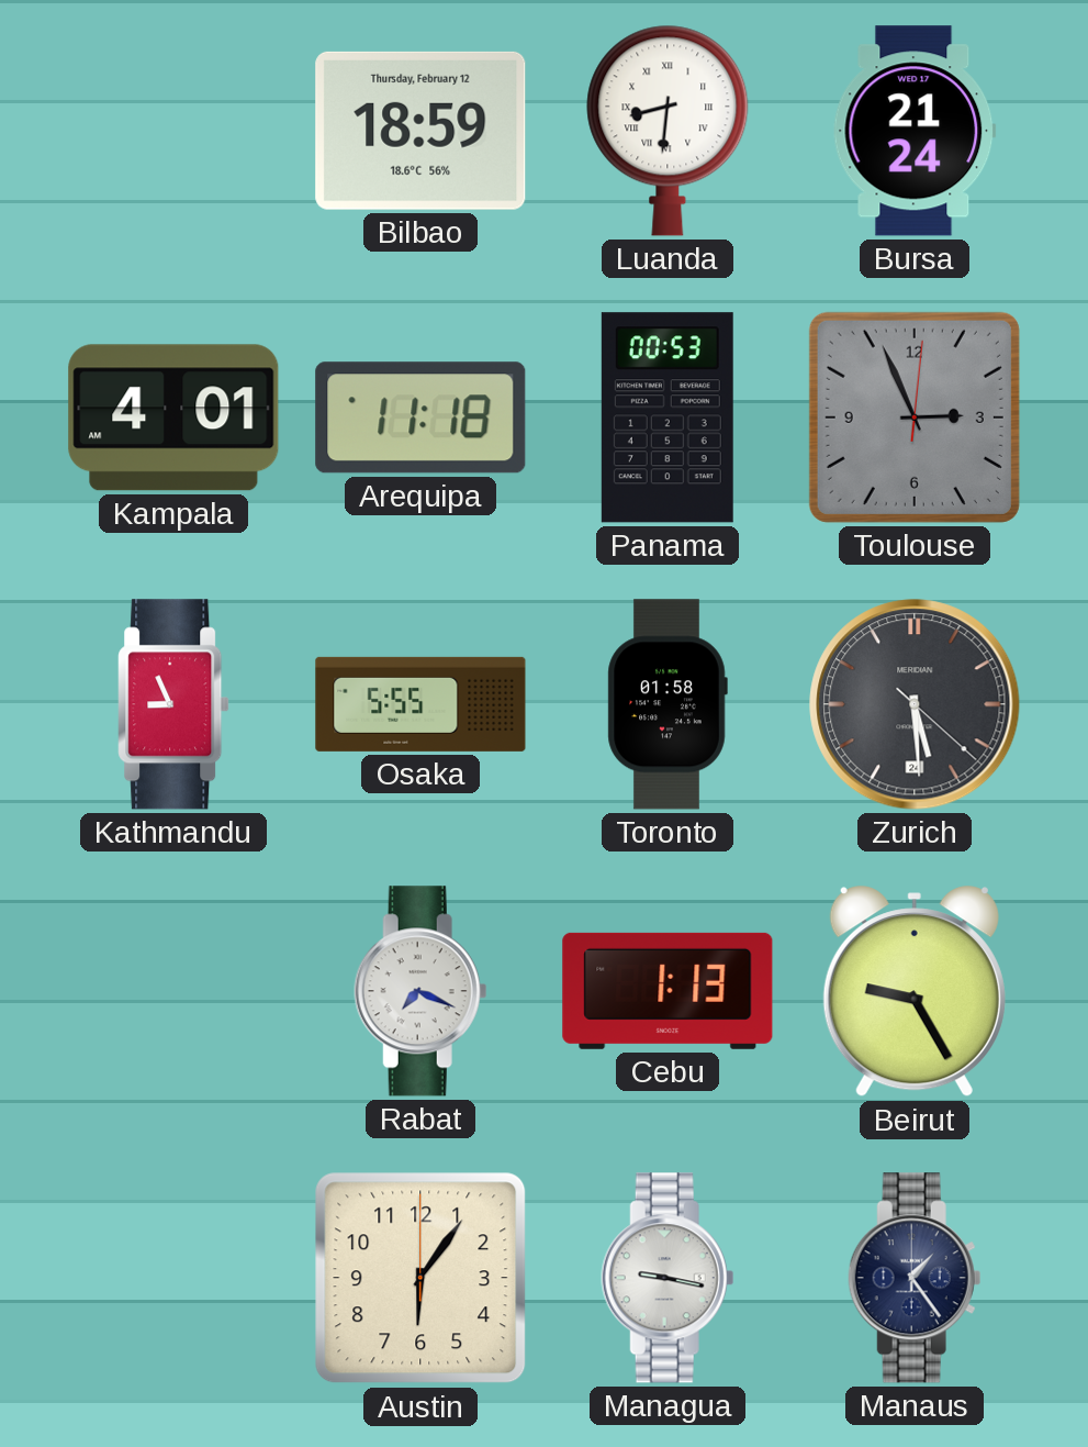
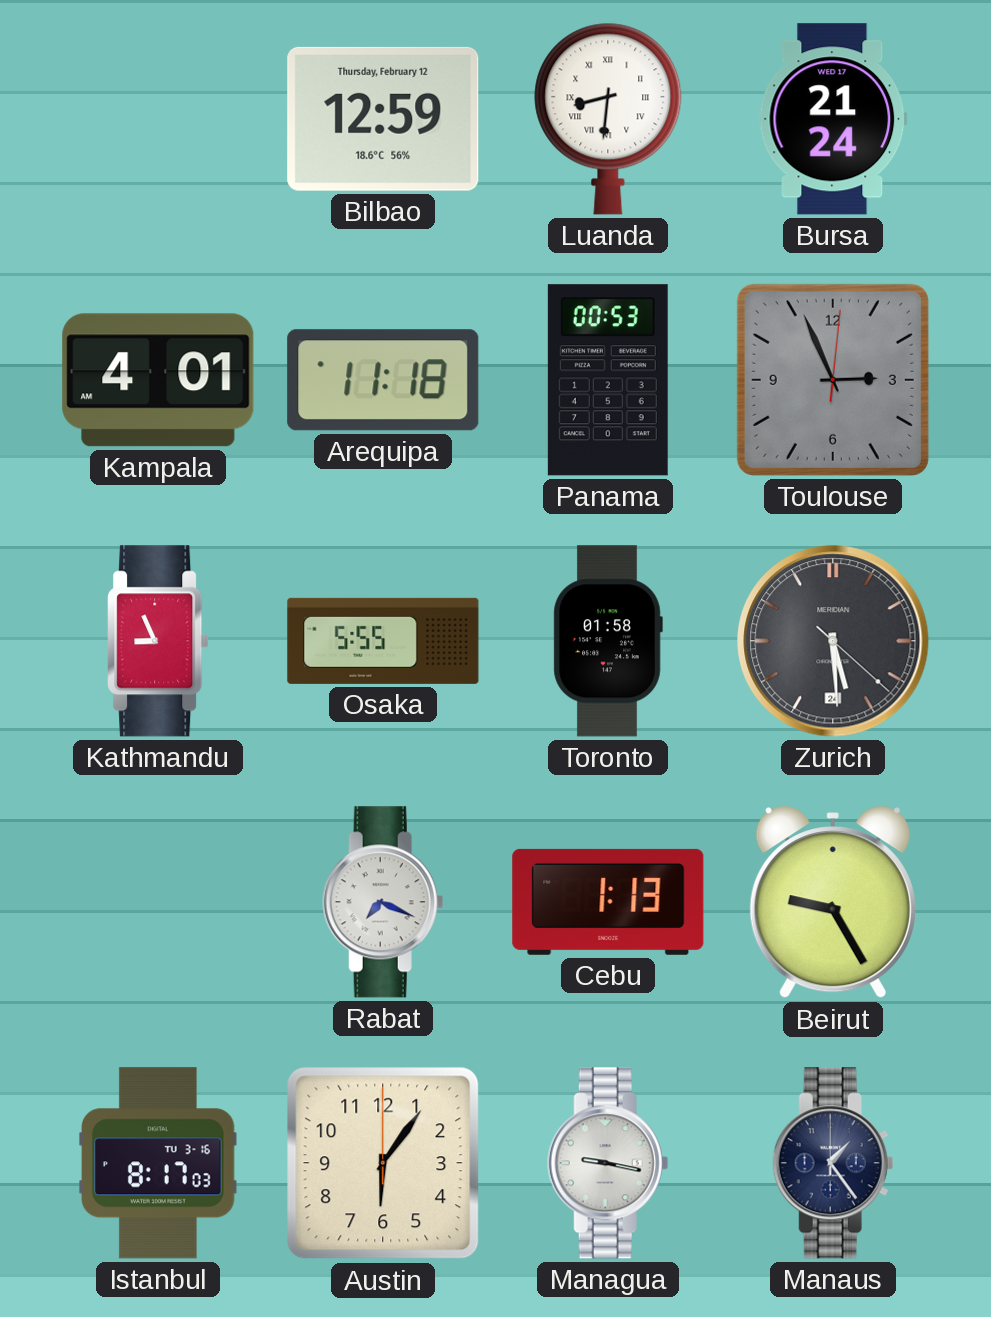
Bilbao: 18:59 -> 12:59 (383, 119)
Istanbul: none -> 8:17 (158, 1163)
